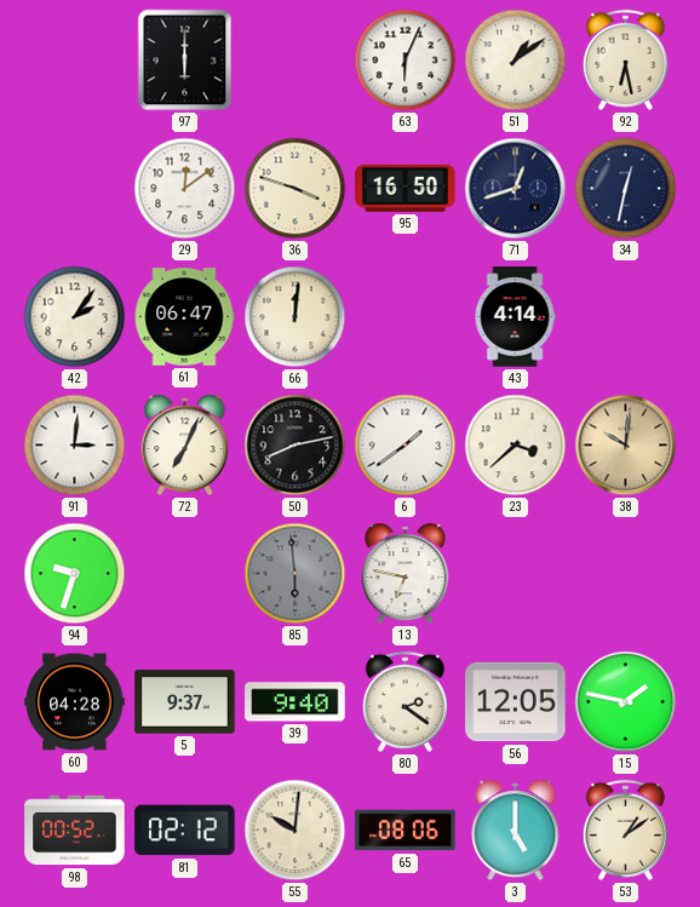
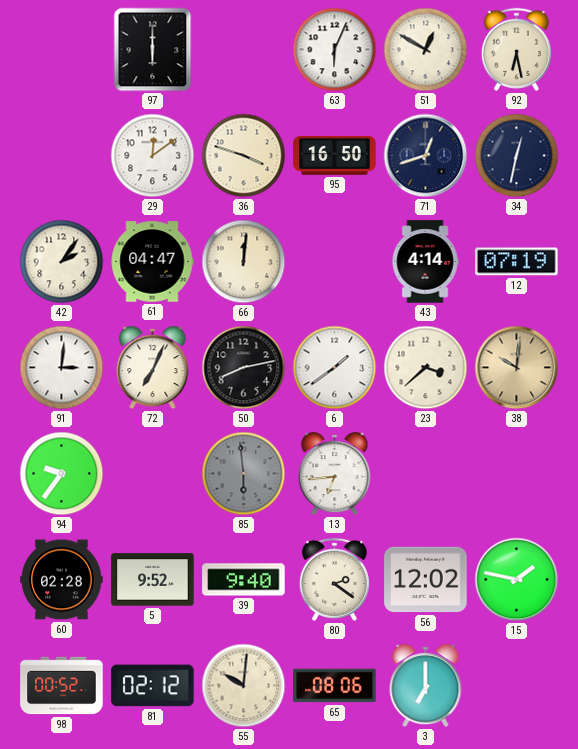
51: 1:09 -> 12:50 (426, 50)
61: 06:47 -> 04:47 (152, 262)
12: none -> 07:19 (517, 262)
94: 9:33 -> 9:36 (62, 474)
13: 6:47 -> 6:44 (335, 474)
60: 04:28 -> 02:28 (62, 580)
5: 9:37 -> 9:52 (153, 580)
56: 12:05 -> 12:02 (426, 580)
3: 5:00 -> 7:00 (426, 686)
53: 1:09 -> none (625, 829)
